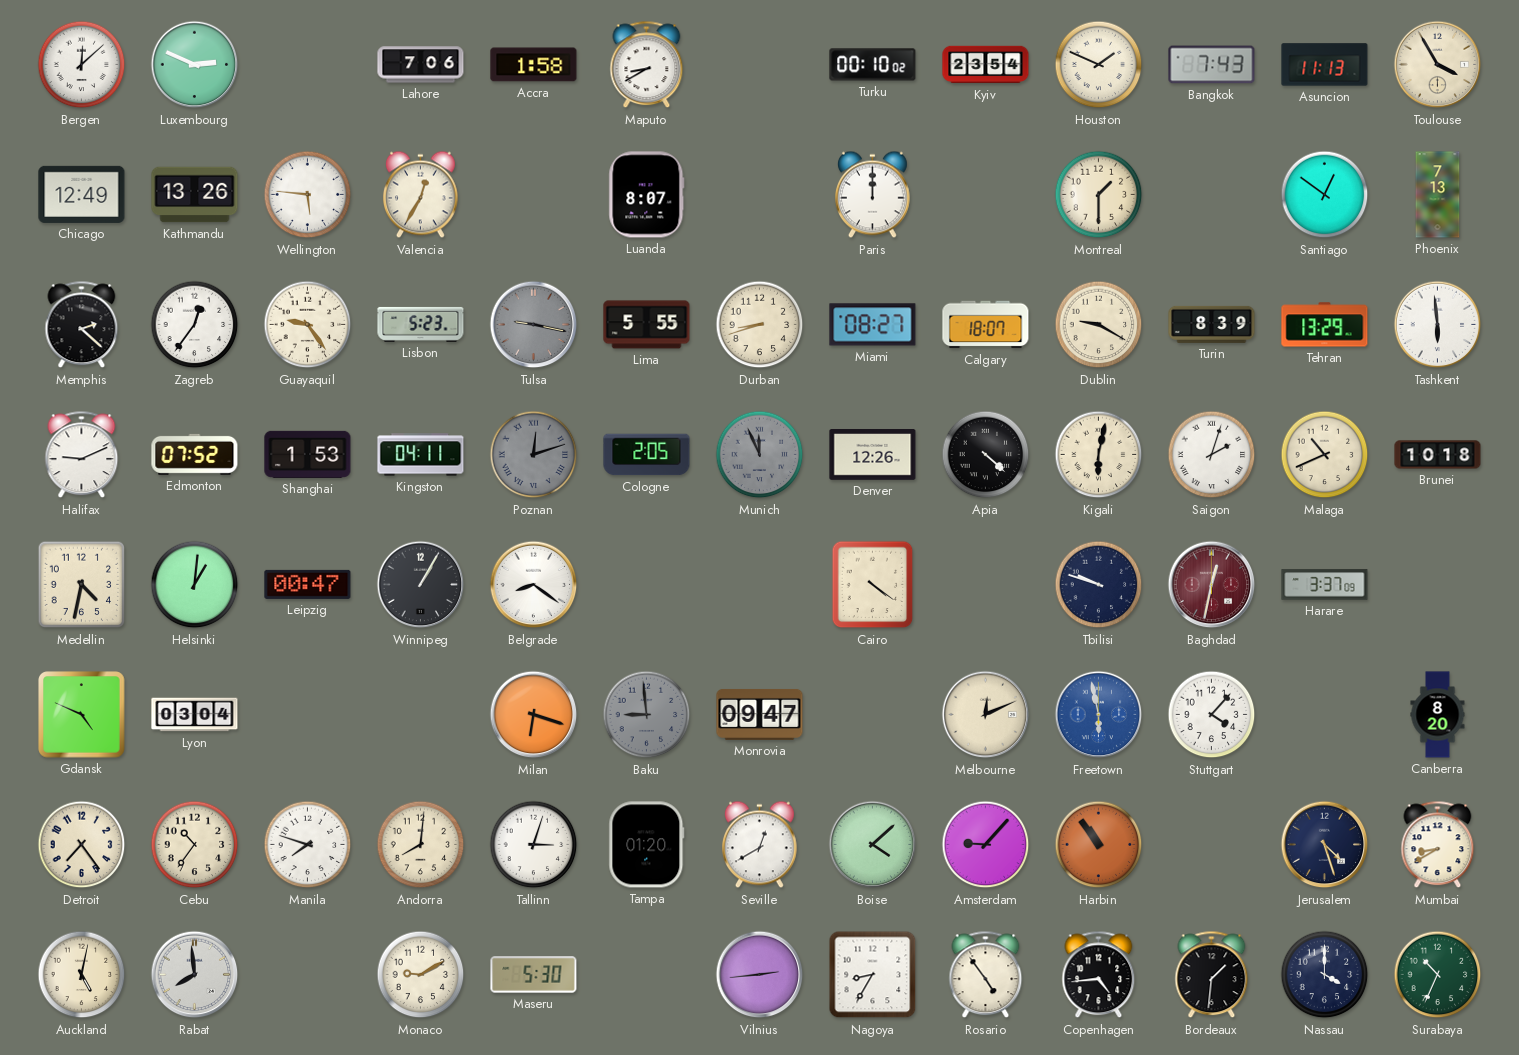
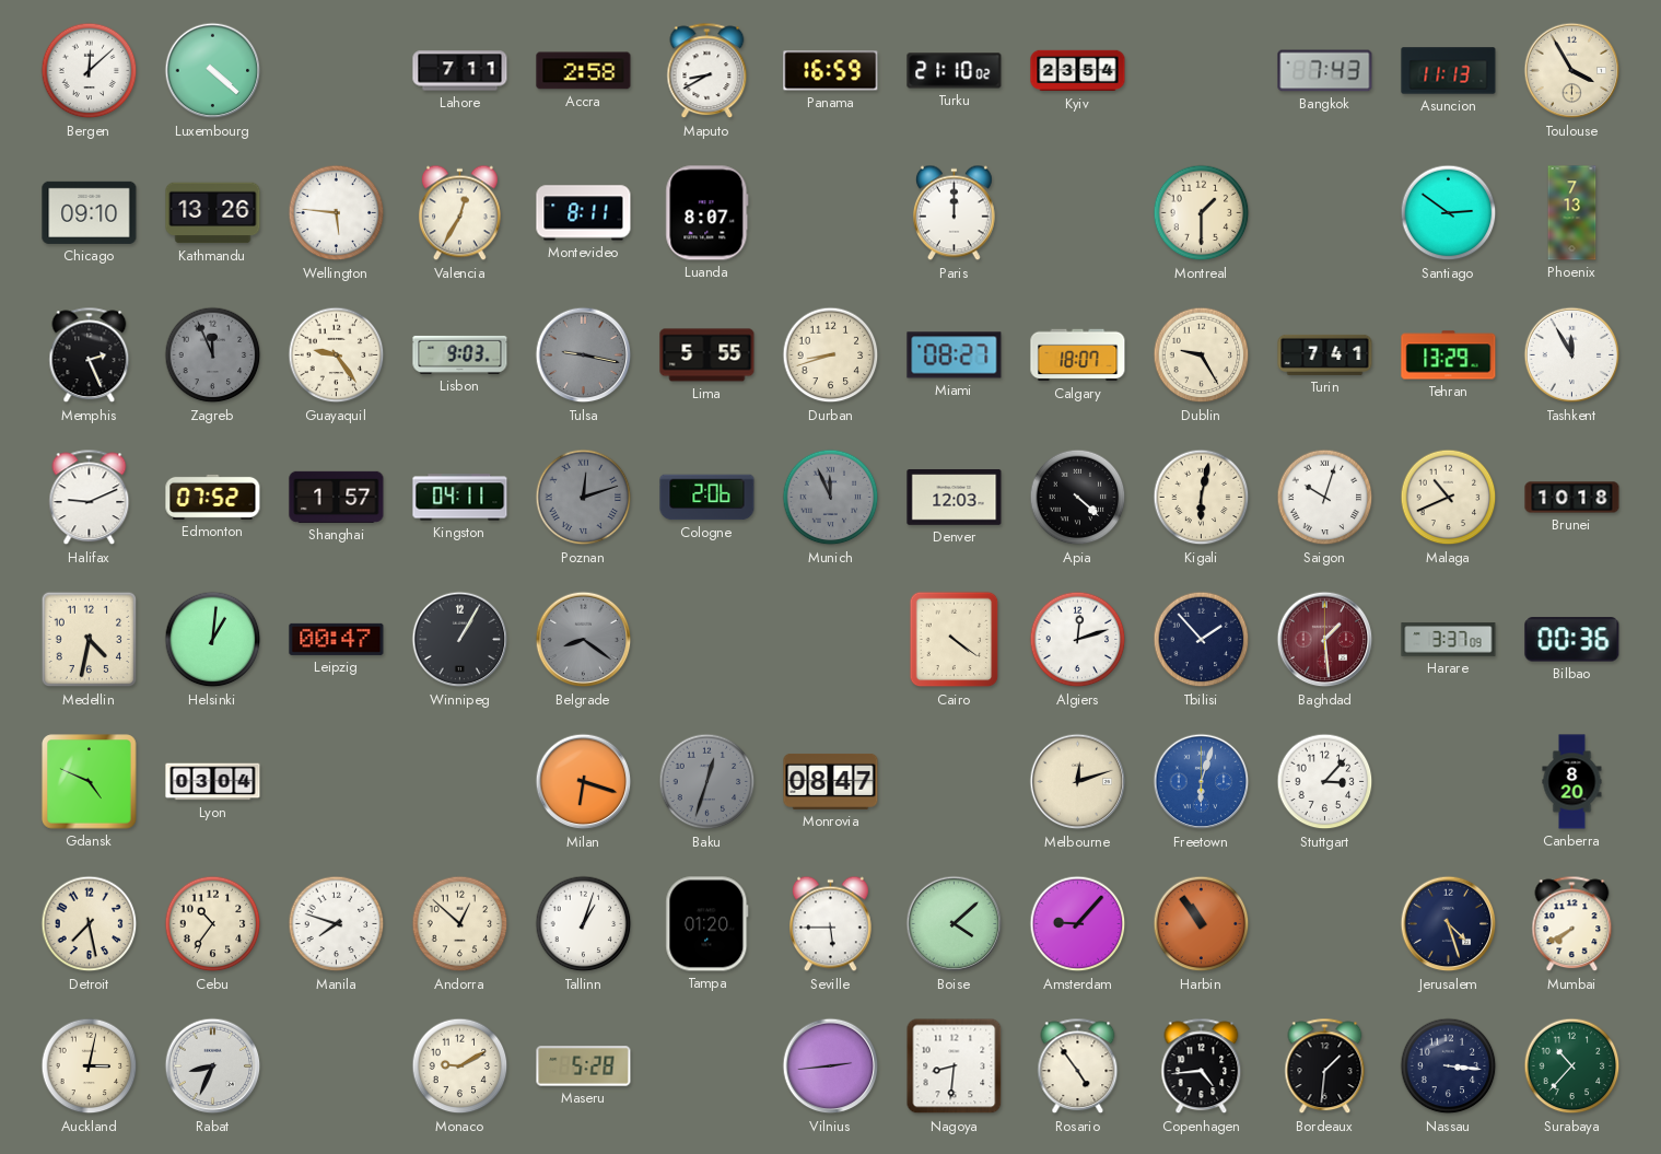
Luxembourg: 2:49 -> 4:22 (213, 71)
Lahore: 7:06 -> 7:11 (460, 71)
Accra: 1:58 -> 2:58 (584, 71)
Panama: none -> 16:59 (831, 71)
Turku: 00:10 -> 21:10 (955, 71)
Houston: 1:49 -> none (1099, 65)
Chicago: 12:49 -> 09:10 (90, 212)
Montevideo: none -> 8:11 (584, 213)
Santiago: 12:51 -> 2:51 (1449, 213)
Memphis: 2:22 -> 2:26 (90, 355)
Zagreb: 12:36 -> 11:56 (213, 355)
Zagreb dial: white -> grey (213, 355)
Lisbon: 5:23 -> 9:03 (460, 354)
Dublin: 9:20 -> 9:25 (1202, 355)
Turin: 8:39 -> 7:41 (1325, 354)
Tashkent: 5:59 -> 11:55 (1572, 355)
Shanghai: 1:53 -> 1:57 (337, 497)
Cologne: 2:05 -> 2:06 (707, 498)
Denver: 12:26 -> 12:03 (955, 498)
Saigon: 2:03 -> 10:03 (1325, 498)
Belgrade dial: white -> grey (584, 640)
Algiers: none -> 12:12 (1078, 640)
Tbilisi: 9:48 -> 1:53 (1202, 640)
Baghdad: 12:32 -> 1:29 (1325, 640)
Bilbao: none -> 00:36 (1572, 640)
Baku: 8:59 -> 12:33 (707, 782)
Monrovia: 09:47 -> 08:47 (831, 781)
Melbourne: 12:11 -> 12:12 (1078, 782)
Freetown: 5:58 -> 6:03 (1202, 782)
Stuttgart: 4:07 -> 3:07 (1325, 782)
Detroit: 7:24 -> 7:28 (90, 924)
Andorra: 8:01 -> 12:52 (460, 924)
Tallinn: 3:03 -> 1:03 (584, 924)
Seville: 12:40 -> 5:45 (831, 924)
Mumbai: 8:40 -> 7:40 (1572, 924)
Auckland: 5:02 -> 3:02 (90, 1066)
Rabat: 7:59 -> 8:34 (213, 1066)
Maseru: 5:30 -> 5:28 (584, 1066)
Nagoya: 8:35 -> 8:31 (955, 1066)
Nassau: 4:00 -> 3:16 (1449, 1066)
Surabaya: 10:34 -> 10:37 (1572, 1066)
